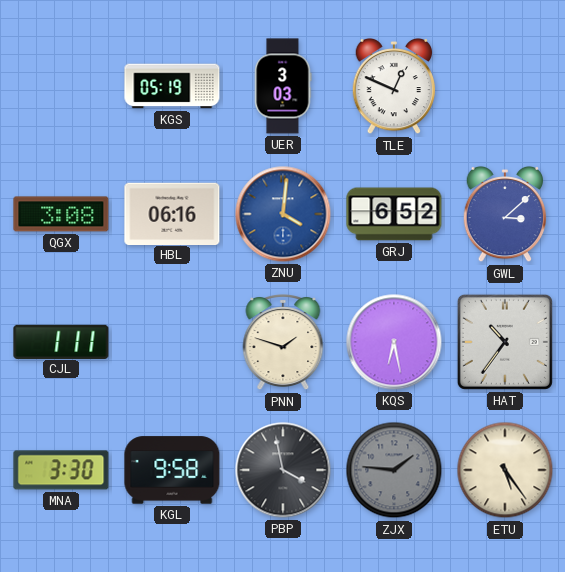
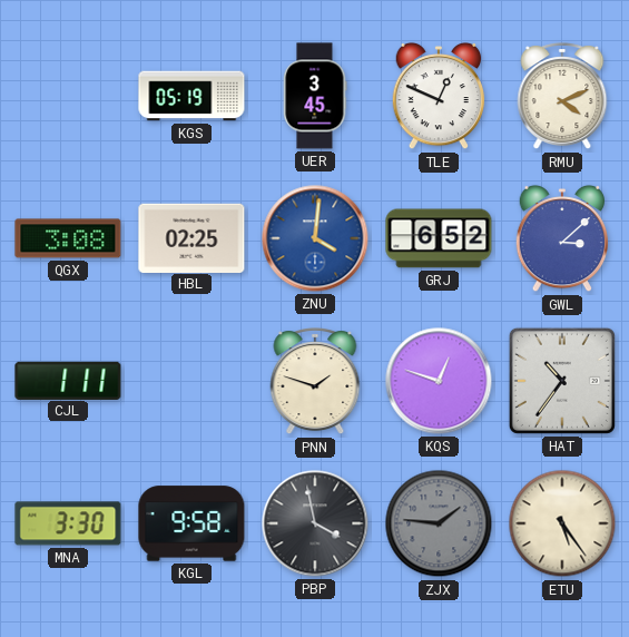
UER: 3:03 -> 3:45 (315, 96)
RMU: none -> 4:11 (562, 97)
HBL: 06:16 -> 02:25 (191, 237)
KQS: 6:28 -> 12:48 (439, 381)
